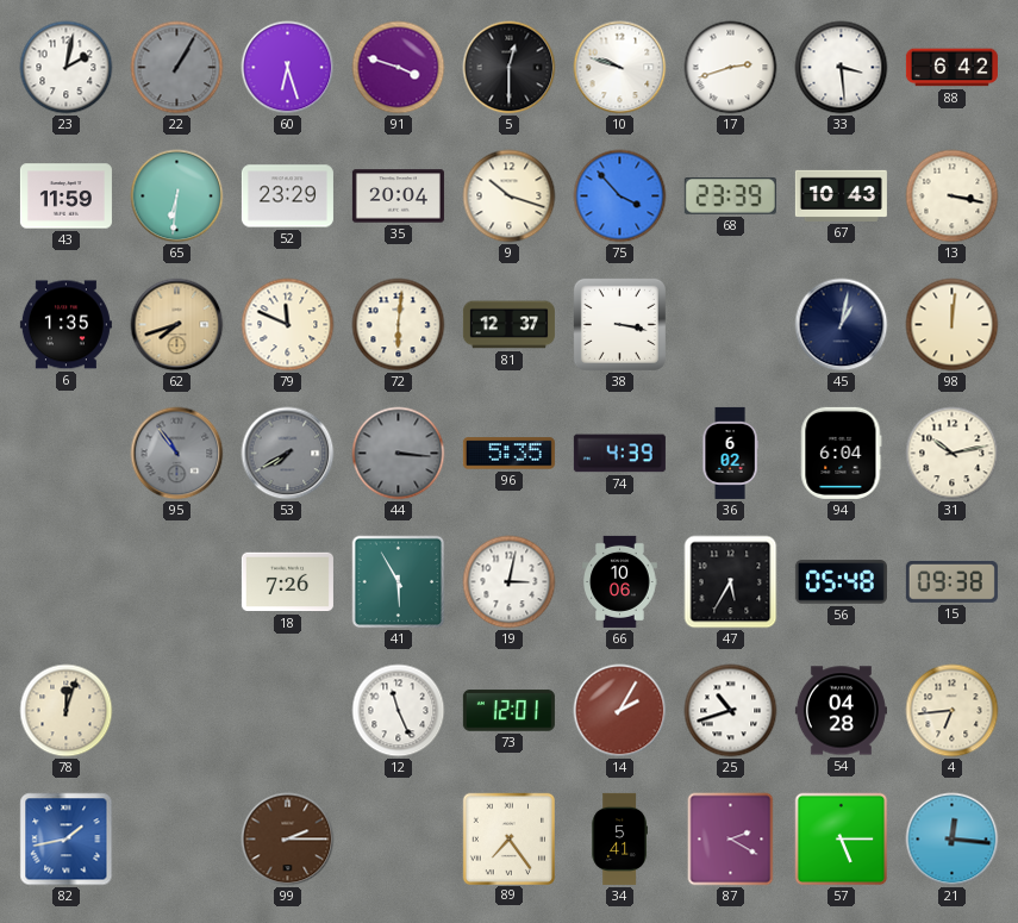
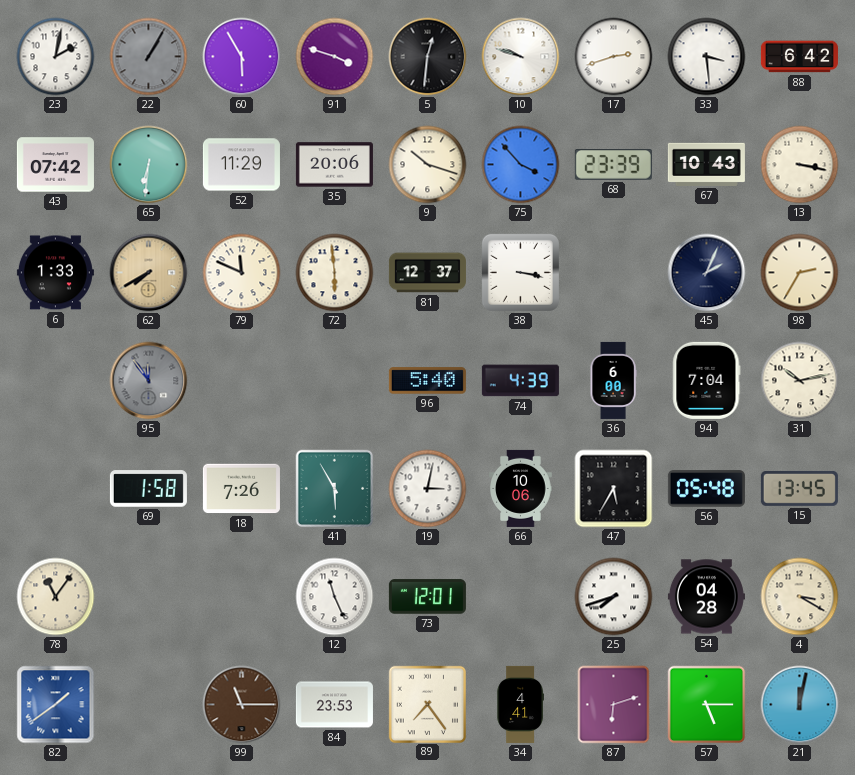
60: 6:27 -> 5:55 (242, 57)
5: 12:30 -> 12:31 (428, 57)
43: 11:59 -> 07:42 (55, 165)
52: 23:29 -> 11:29 (241, 165)
35: 20:04 -> 20:06 (334, 165)
6: 1:35 -> 1:33 (55, 273)
62: 7:42 -> 7:40 (149, 273)
72: 6:01 -> 5:59 (335, 273)
45: 1:02 -> 2:04 (707, 273)
98: 12:01 -> 2:35 (800, 273)
95: 10:54 -> 11:54 (149, 381)
53: 7:40 -> none (288, 454)
44: 3:16 -> none (399, 454)
96: 5:35 -> 5:40 (427, 381)
36: 6:02 -> 6:00 (613, 380)
94: 6:04 -> 7:04 (707, 380)
69: none -> 1:58 (148, 489)
15: 09:38 -> 13:45 (799, 488)
78: 12:03 -> 11:06 (56, 597)
14: 2:05 -> none (620, 711)
25: 10:42 -> 7:42 (614, 597)
4: 6:44 -> 3:20 (800, 597)
82: 1:43 -> 1:39 (56, 705)
99: 2:15 -> 11:15 (242, 705)
84: none -> 23:53 (334, 705)
34: 5:41 -> 4:41 (520, 704)
87: 2:20 -> 6:12 (614, 705)
21: 12:16 -> 12:02 (800, 705)
